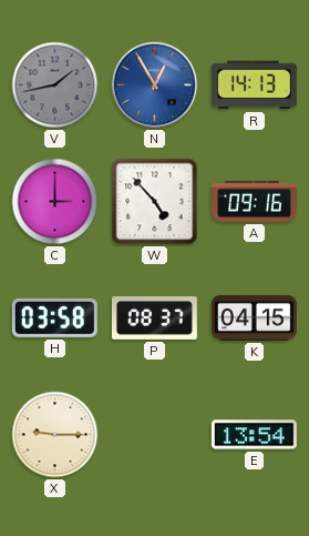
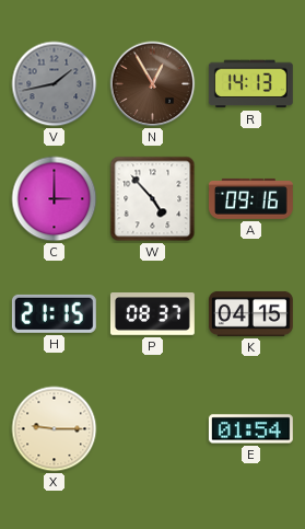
N dial: blue -> brown (153, 84)
H: 03:58 -> 21:15 (54, 313)
E: 13:54 -> 01:54 (250, 429)
